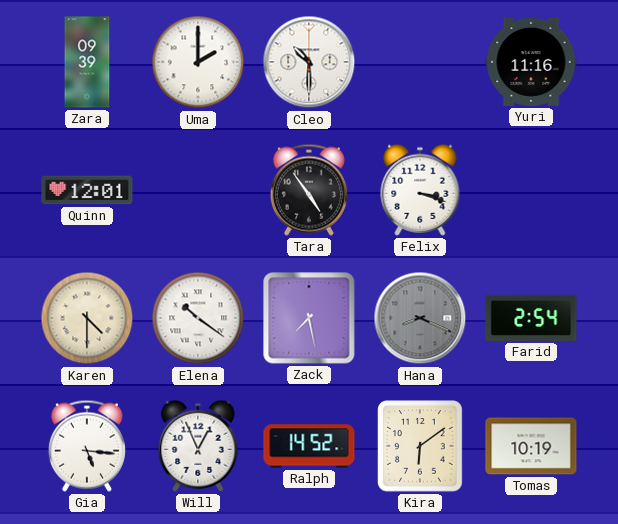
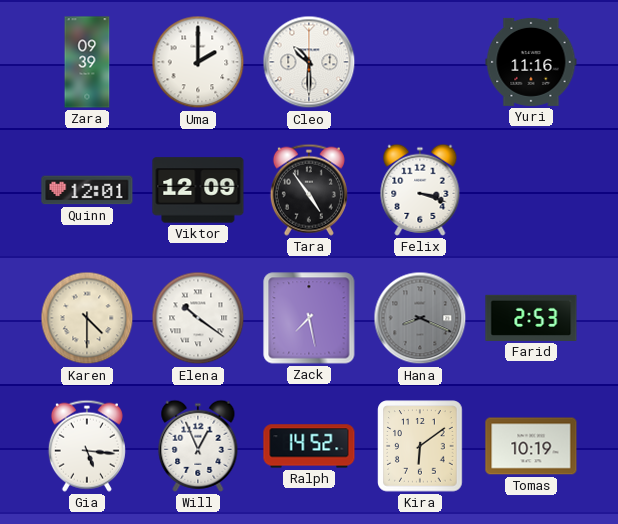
Viktor: none -> 12:09 (198, 190)
Farid: 2:54 -> 2:53 (531, 318)
